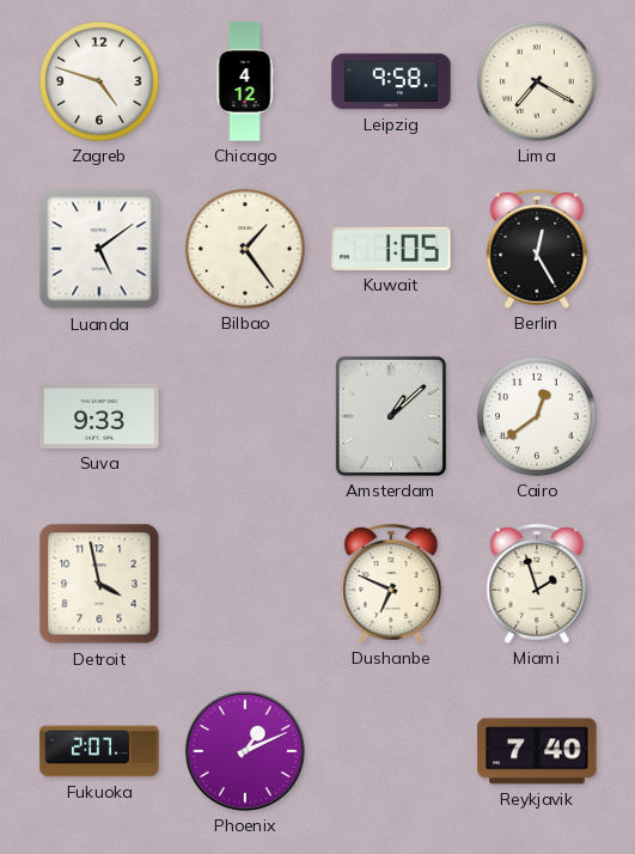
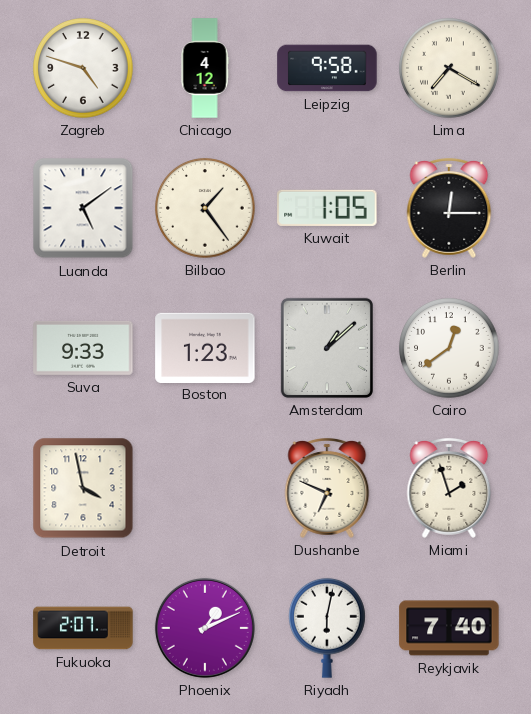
Berlin: 12:25 -> 12:15 (449, 209)
Boston: none -> 1:23 (205, 347)
Riyadh: none -> 6:02 (328, 628)
